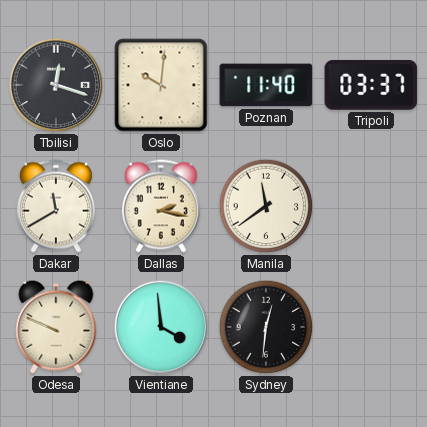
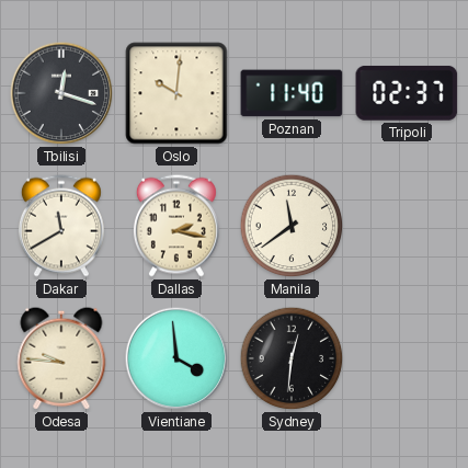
Tripoli: 03:37 -> 02:37 (407, 93)
Odesa: 9:49 -> 9:46 (61, 358)
